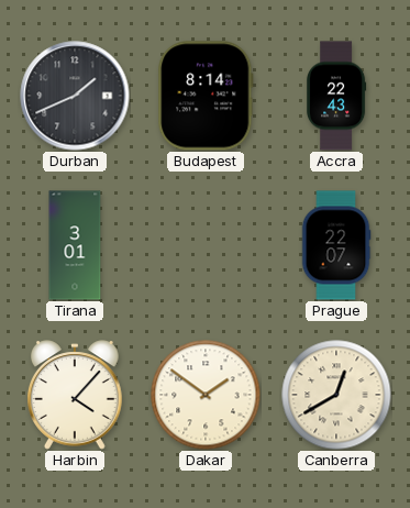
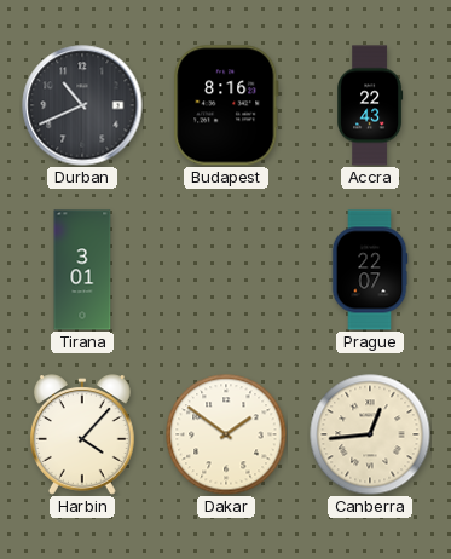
Durban: 1:41 -> 10:41 (82, 105)
Budapest: 8:14 -> 8:16 (226, 105)
Canberra: 12:40 -> 12:44 (370, 434)
